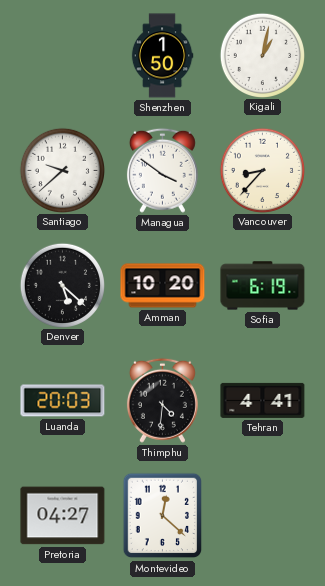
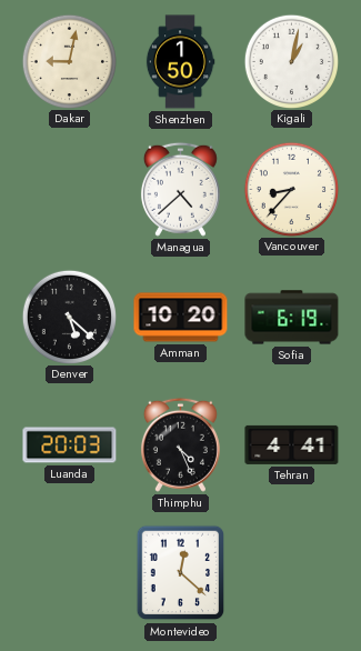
Dakar: none -> 9:02 (69, 61)
Santiago: 9:38 -> none (62, 170)
Managua: 3:51 -> 4:38 (180, 189)
Thimphu: 4:31 -> 4:26 (180, 444)
Pretoria: 04:27 -> none (63, 516)
